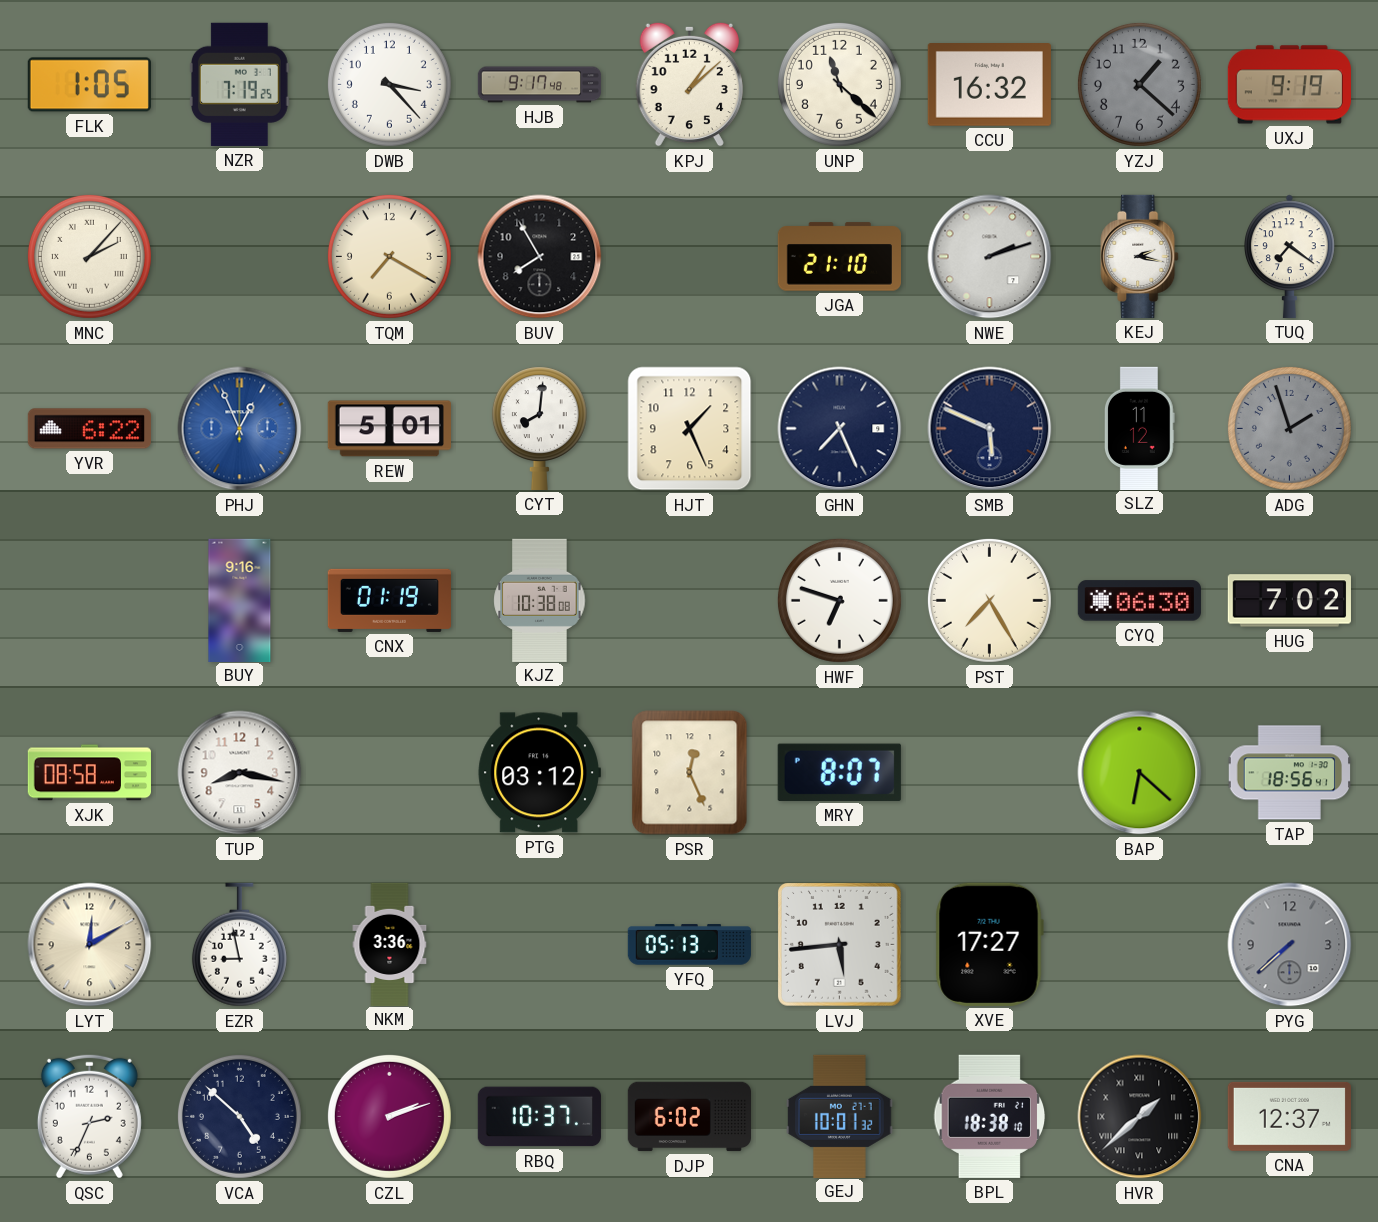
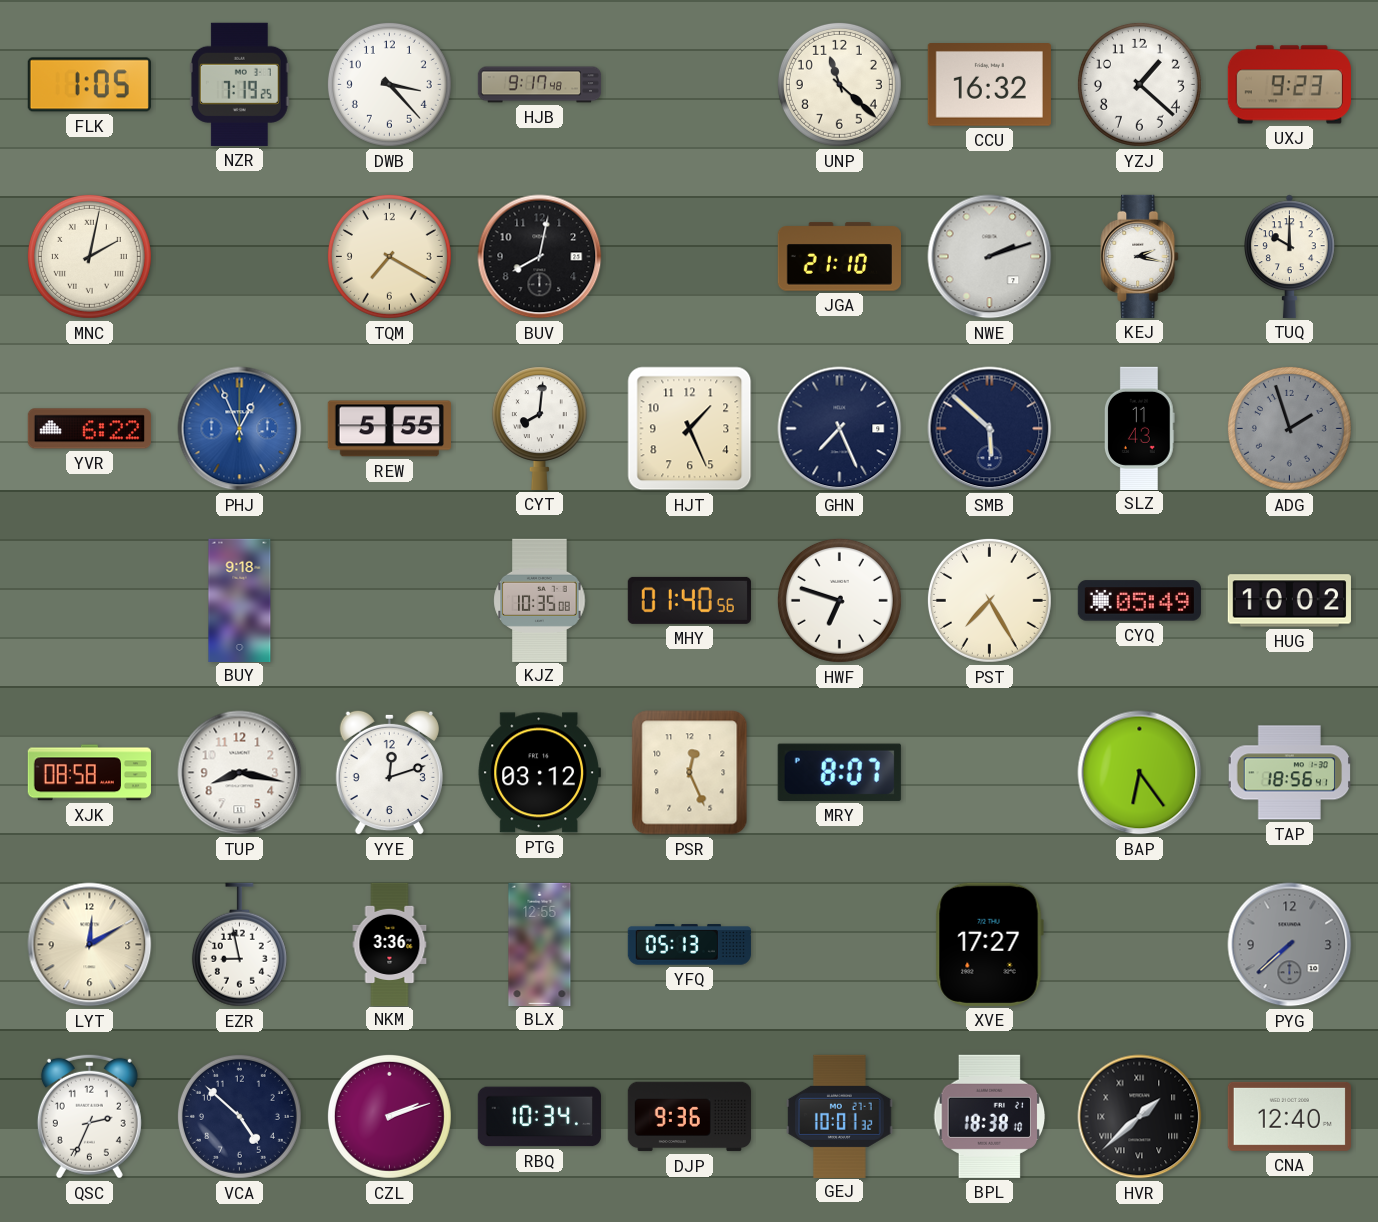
KPJ: 1:08 -> none (689, 84)
YZJ dial: grey -> white (1139, 84)
UXJ: 9:19 -> 9:23 (1289, 85)
MNC: 2:07 -> 2:02 (89, 256)
BUV: 7:55 -> 8:02 (540, 257)
TUQ: 7:21 -> 10:00 (1290, 256)
REW: 5:01 -> 5:55 (389, 429)
SMB: 5:49 -> 5:52 (990, 429)
SLZ: 11:12 -> 11:43 (1139, 428)
BUY: 9:16 -> 9:18 (240, 600)
CNX: 01:19 -> none (389, 600)
KJZ: 10:38 -> 10:35 (540, 600)
MHY: none -> 01:40 (689, 600)
CYQ: 06:30 -> 05:49 (1139, 601)
HUG: 7:02 -> 10:02 (1289, 601)
YYE: none -> 12:12 (389, 772)
BAP: 6:22 -> 6:24 (1140, 773)
BLX: none -> 12:55 (540, 944)
LVJ: 5:44 -> none (839, 944)
RBQ: 10:37 -> 10:34 (539, 1117)
DJP: 6:02 -> 9:36 (689, 1117)
CNA: 12:37 -> 12:40 (1289, 1116)
